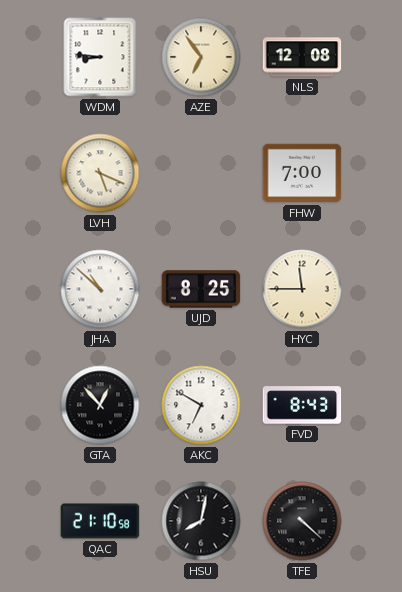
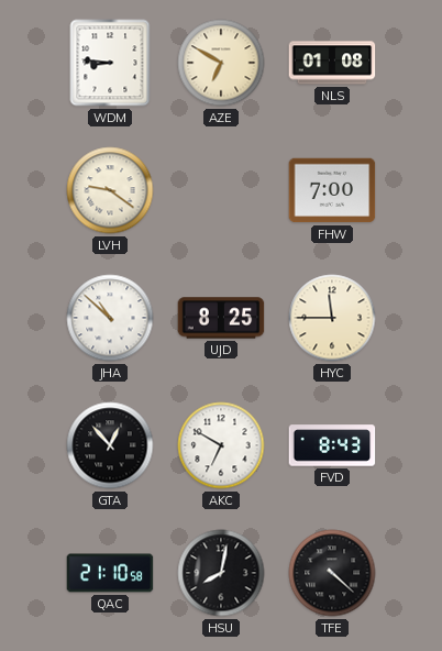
AZE: 6:54 -> 6:50 (221, 63)
NLS: 12:08 -> 01:08 (332, 63)
LVH: 5:19 -> 9:21 (110, 190)
